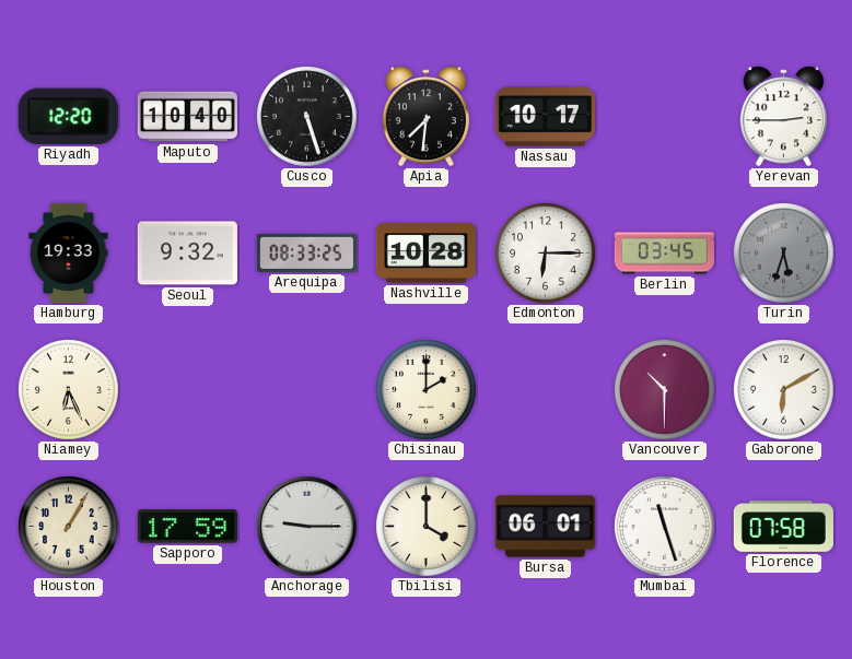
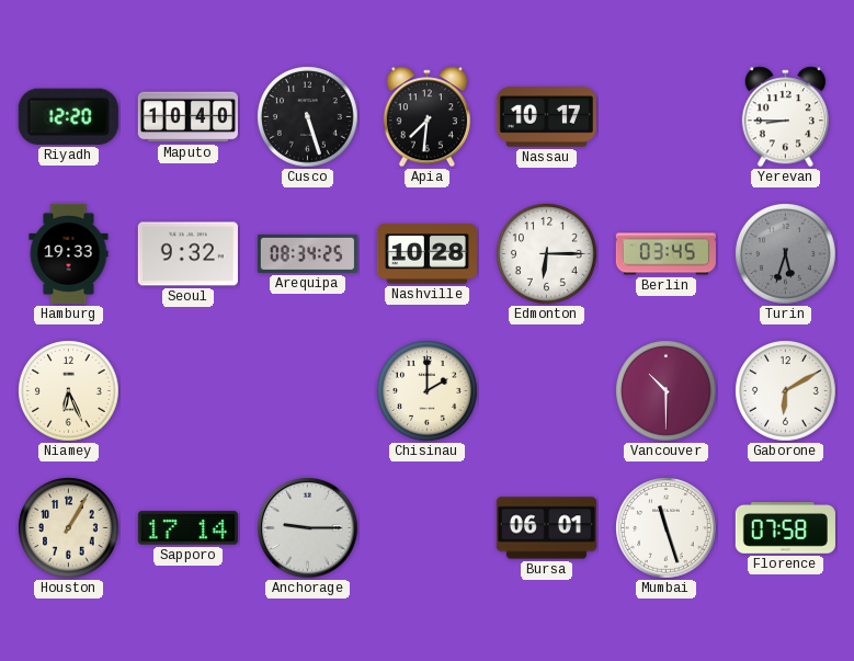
Yerevan: 2:45 -> 8:45 (785, 117)
Arequipa: 08:33 -> 08:34 (307, 253)
Sapporo: 17:59 -> 17:14 (187, 528)
Tbilisi: 4:00 -> none (427, 527)
